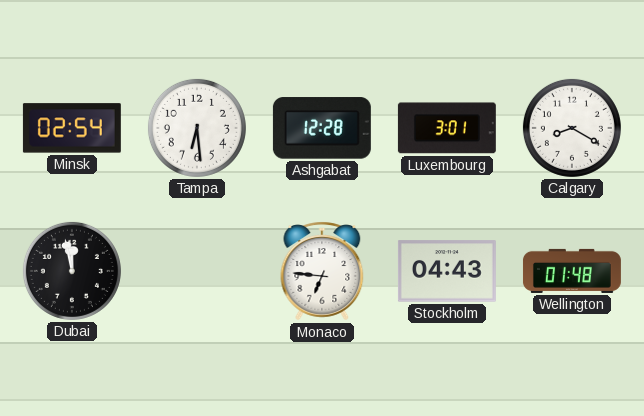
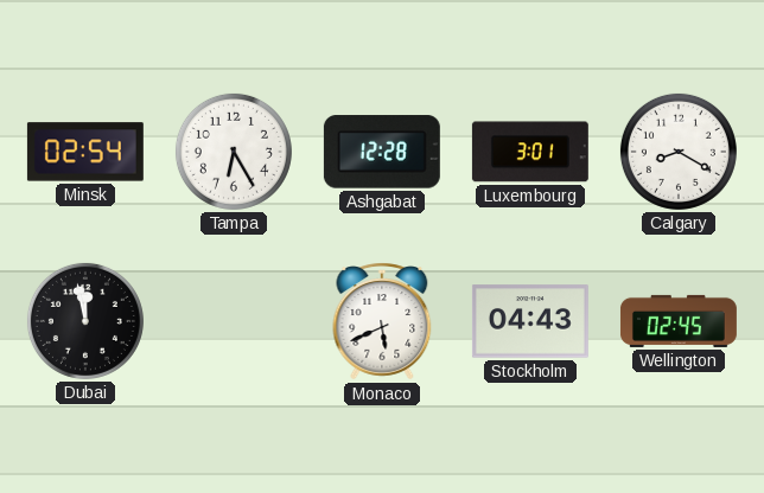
Tampa: 6:29 -> 6:25 (234, 152)
Monaco: 6:46 -> 5:41 (382, 321)
Wellington: 01:48 -> 02:45 (679, 321)
